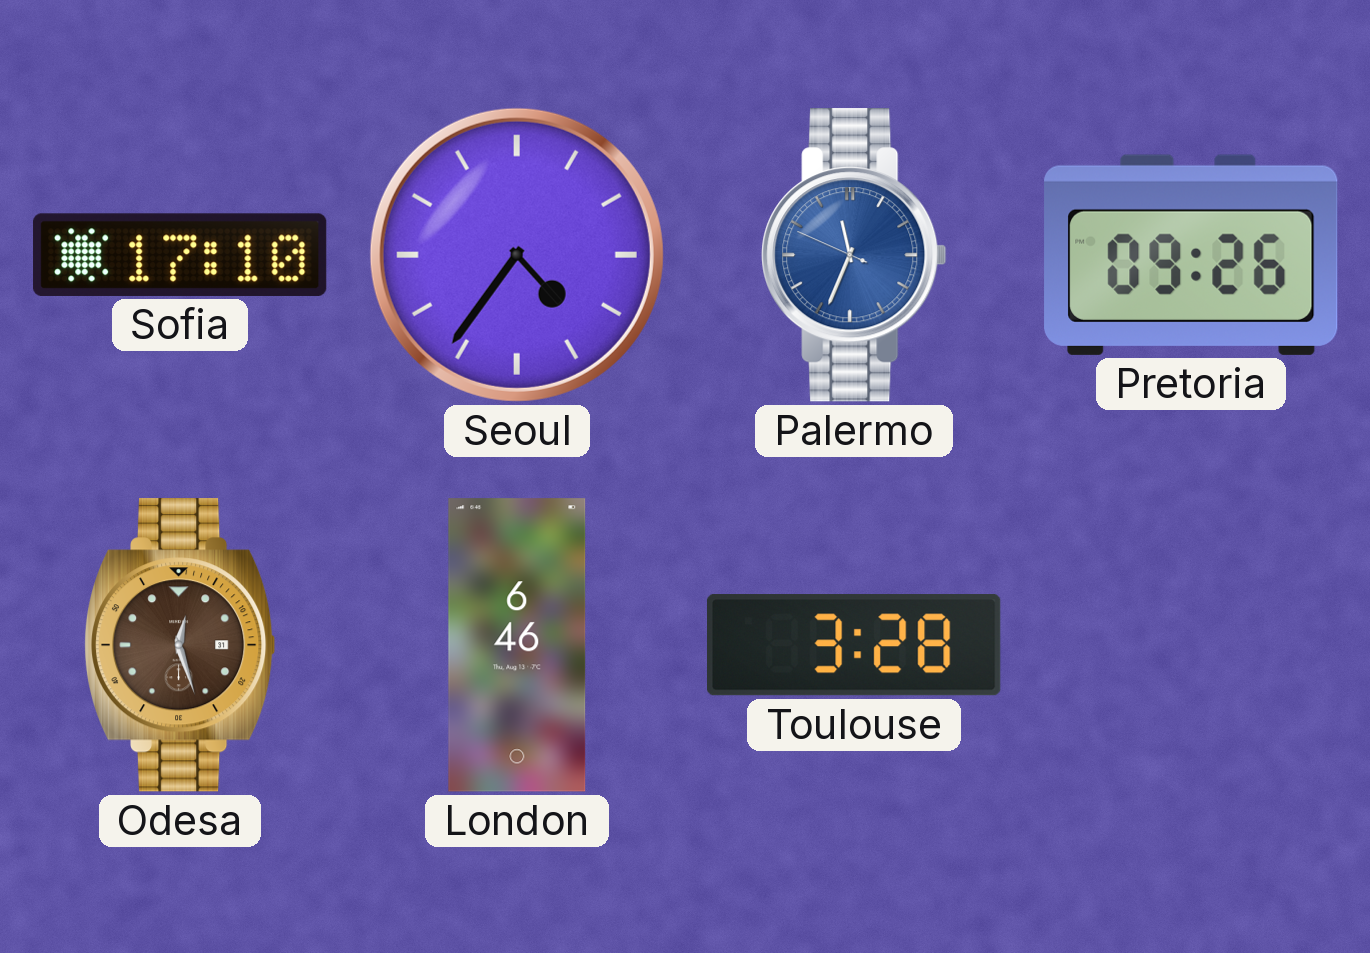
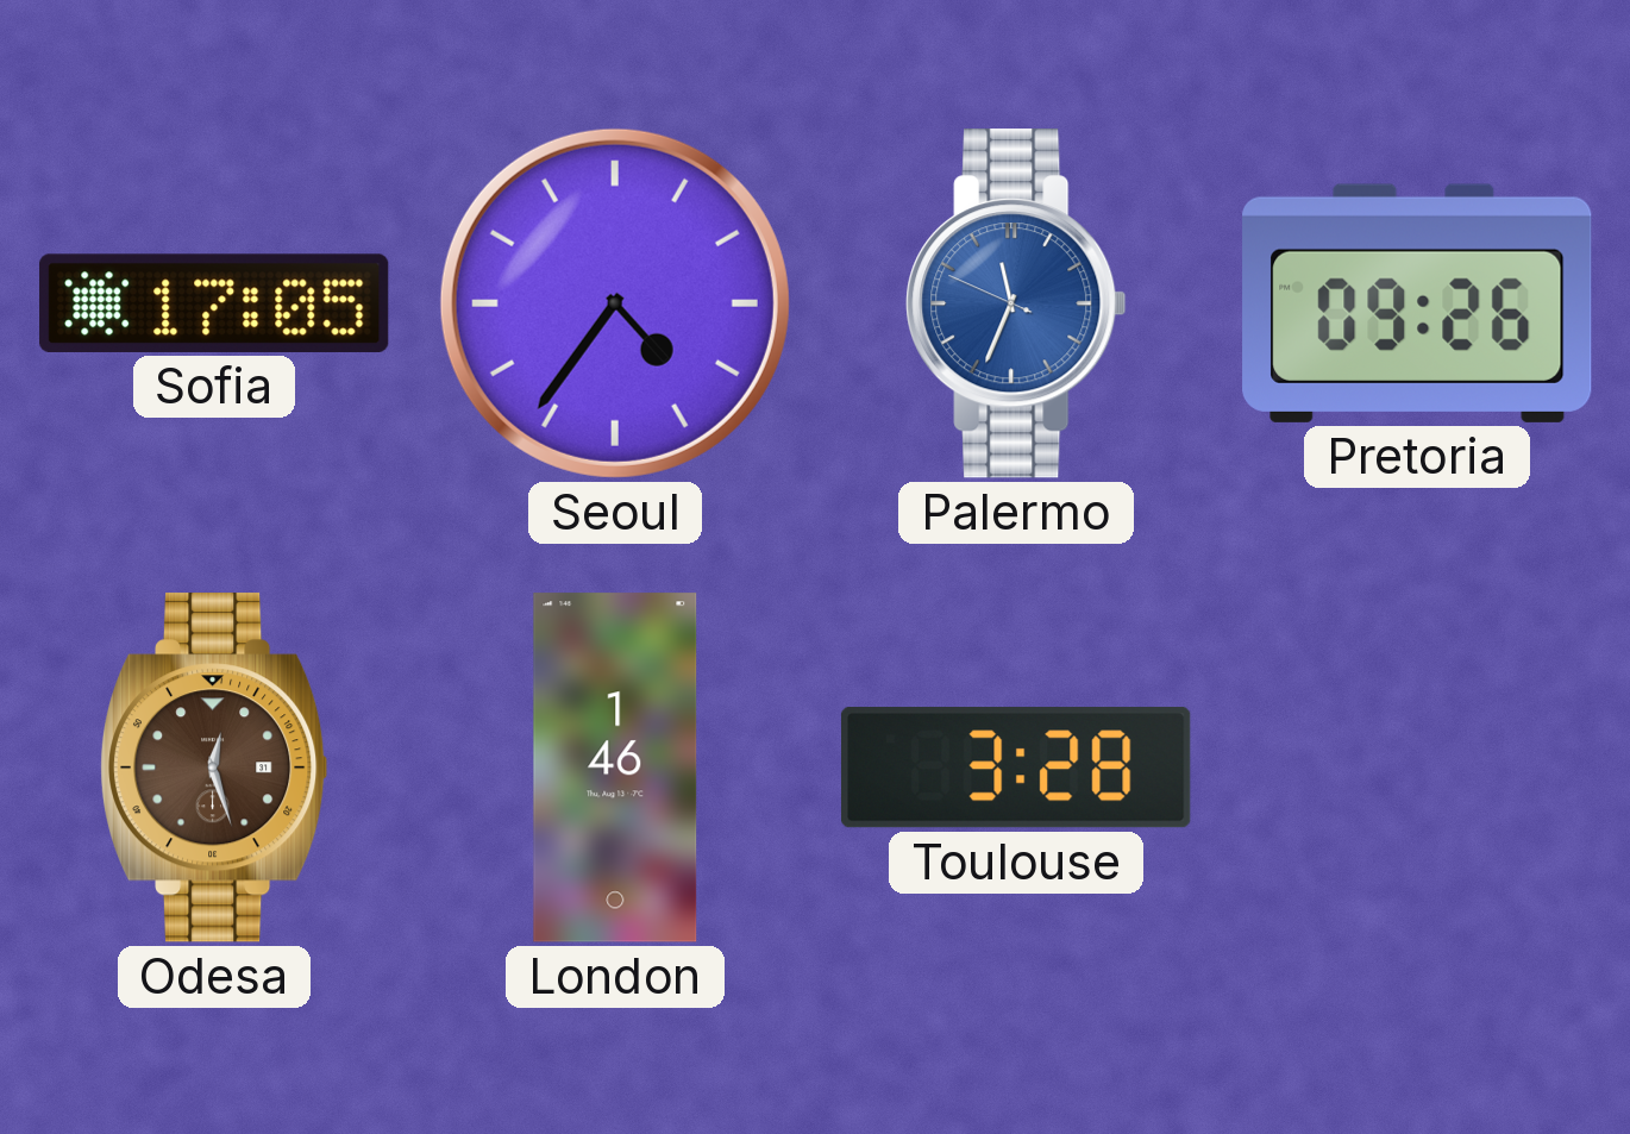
Sofia: 17:10 -> 17:05 (214, 303)
London: 6:46 -> 1:46 (615, 768)
